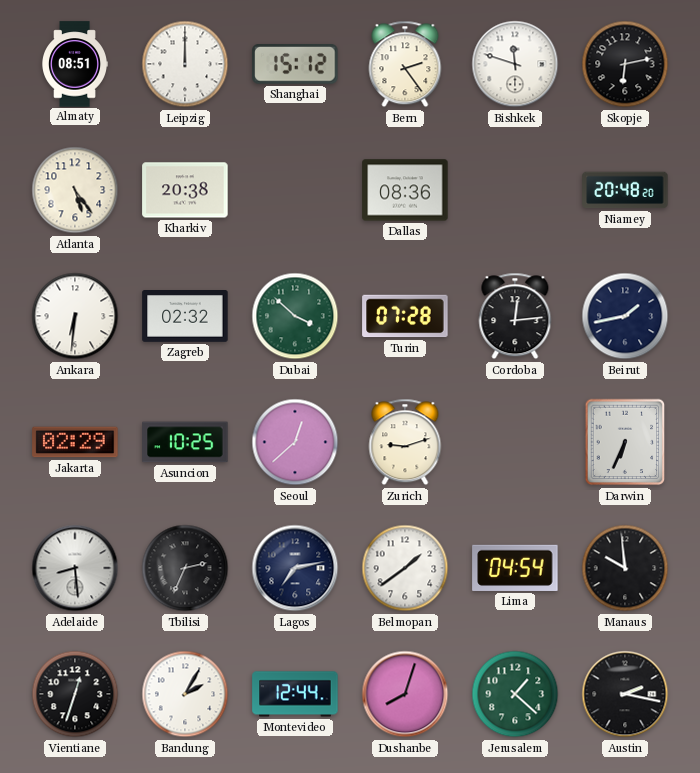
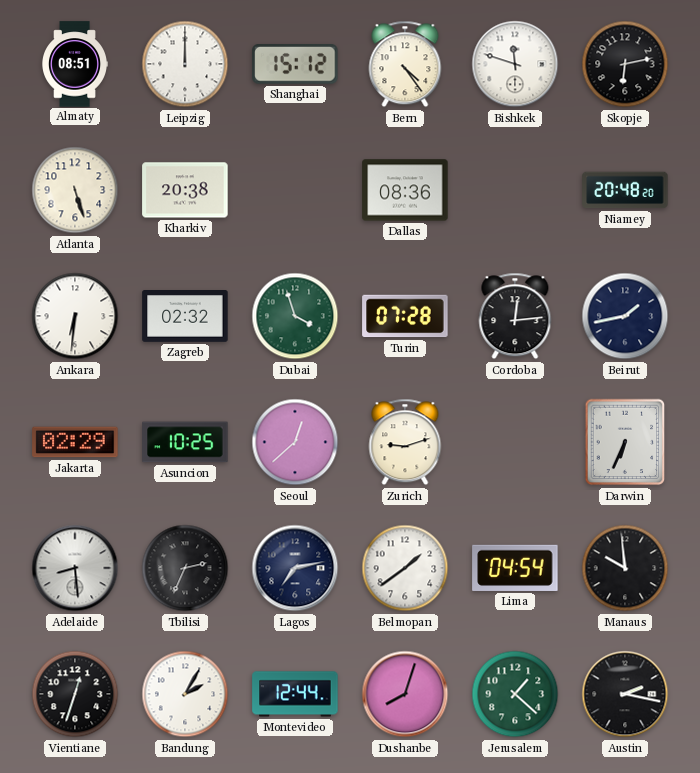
Bern: 2:24 -> 4:24 (405, 64)
Atlanta: 5:24 -> 5:27 (75, 190)
Dubai: 3:52 -> 3:57 (295, 316)
